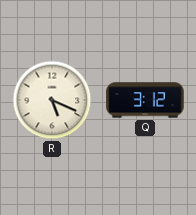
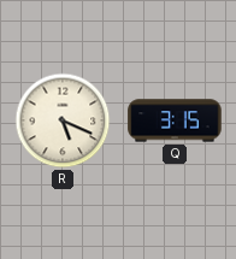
Q: 3:12 -> 3:15 (175, 120)
